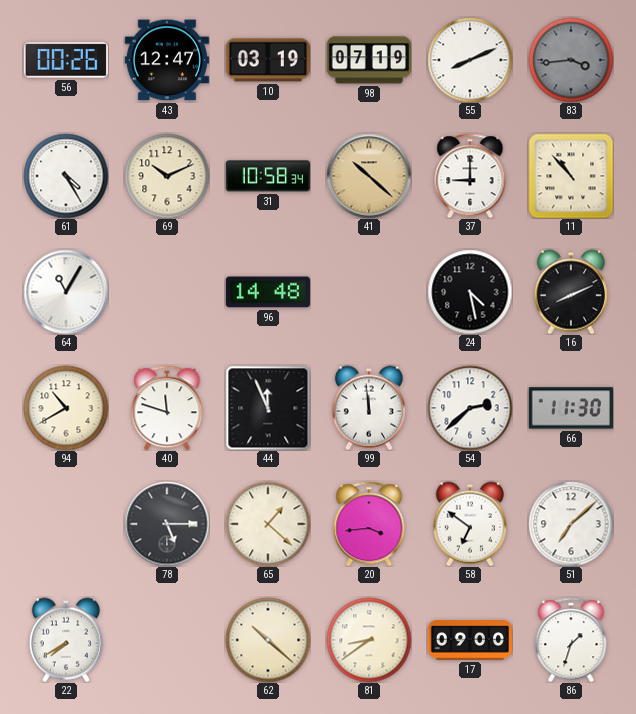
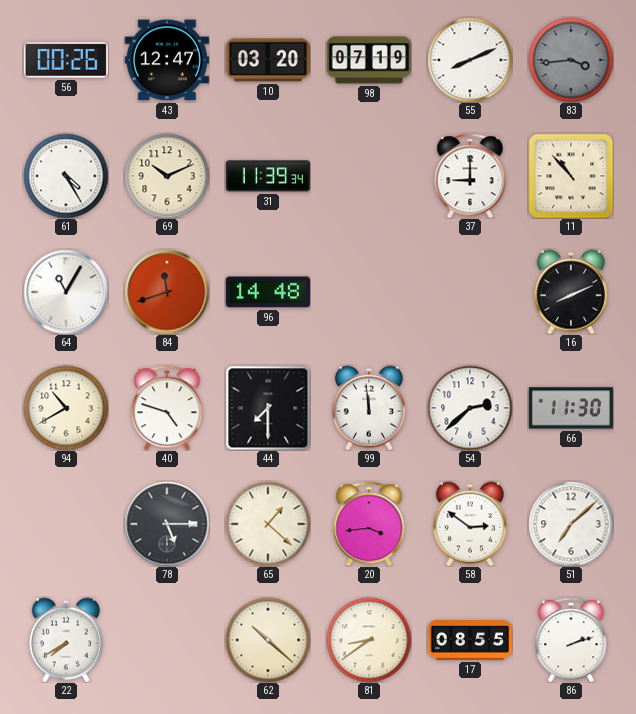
10: 03:19 -> 03:20 (268, 60)
31: 10:58 -> 11:39 (268, 176)
41: 10:22 -> none (369, 176)
84: none -> 11:42 (167, 292)
24: 4:28 -> none (470, 292)
40: 11:48 -> 4:48 (167, 408)
44: 11:56 -> 7:30 (268, 408)
58: 6:51 -> 2:51 (470, 524)
17: 09:00 -> 08:55 (470, 640)
86: 1:33 -> 2:12 (571, 640)
